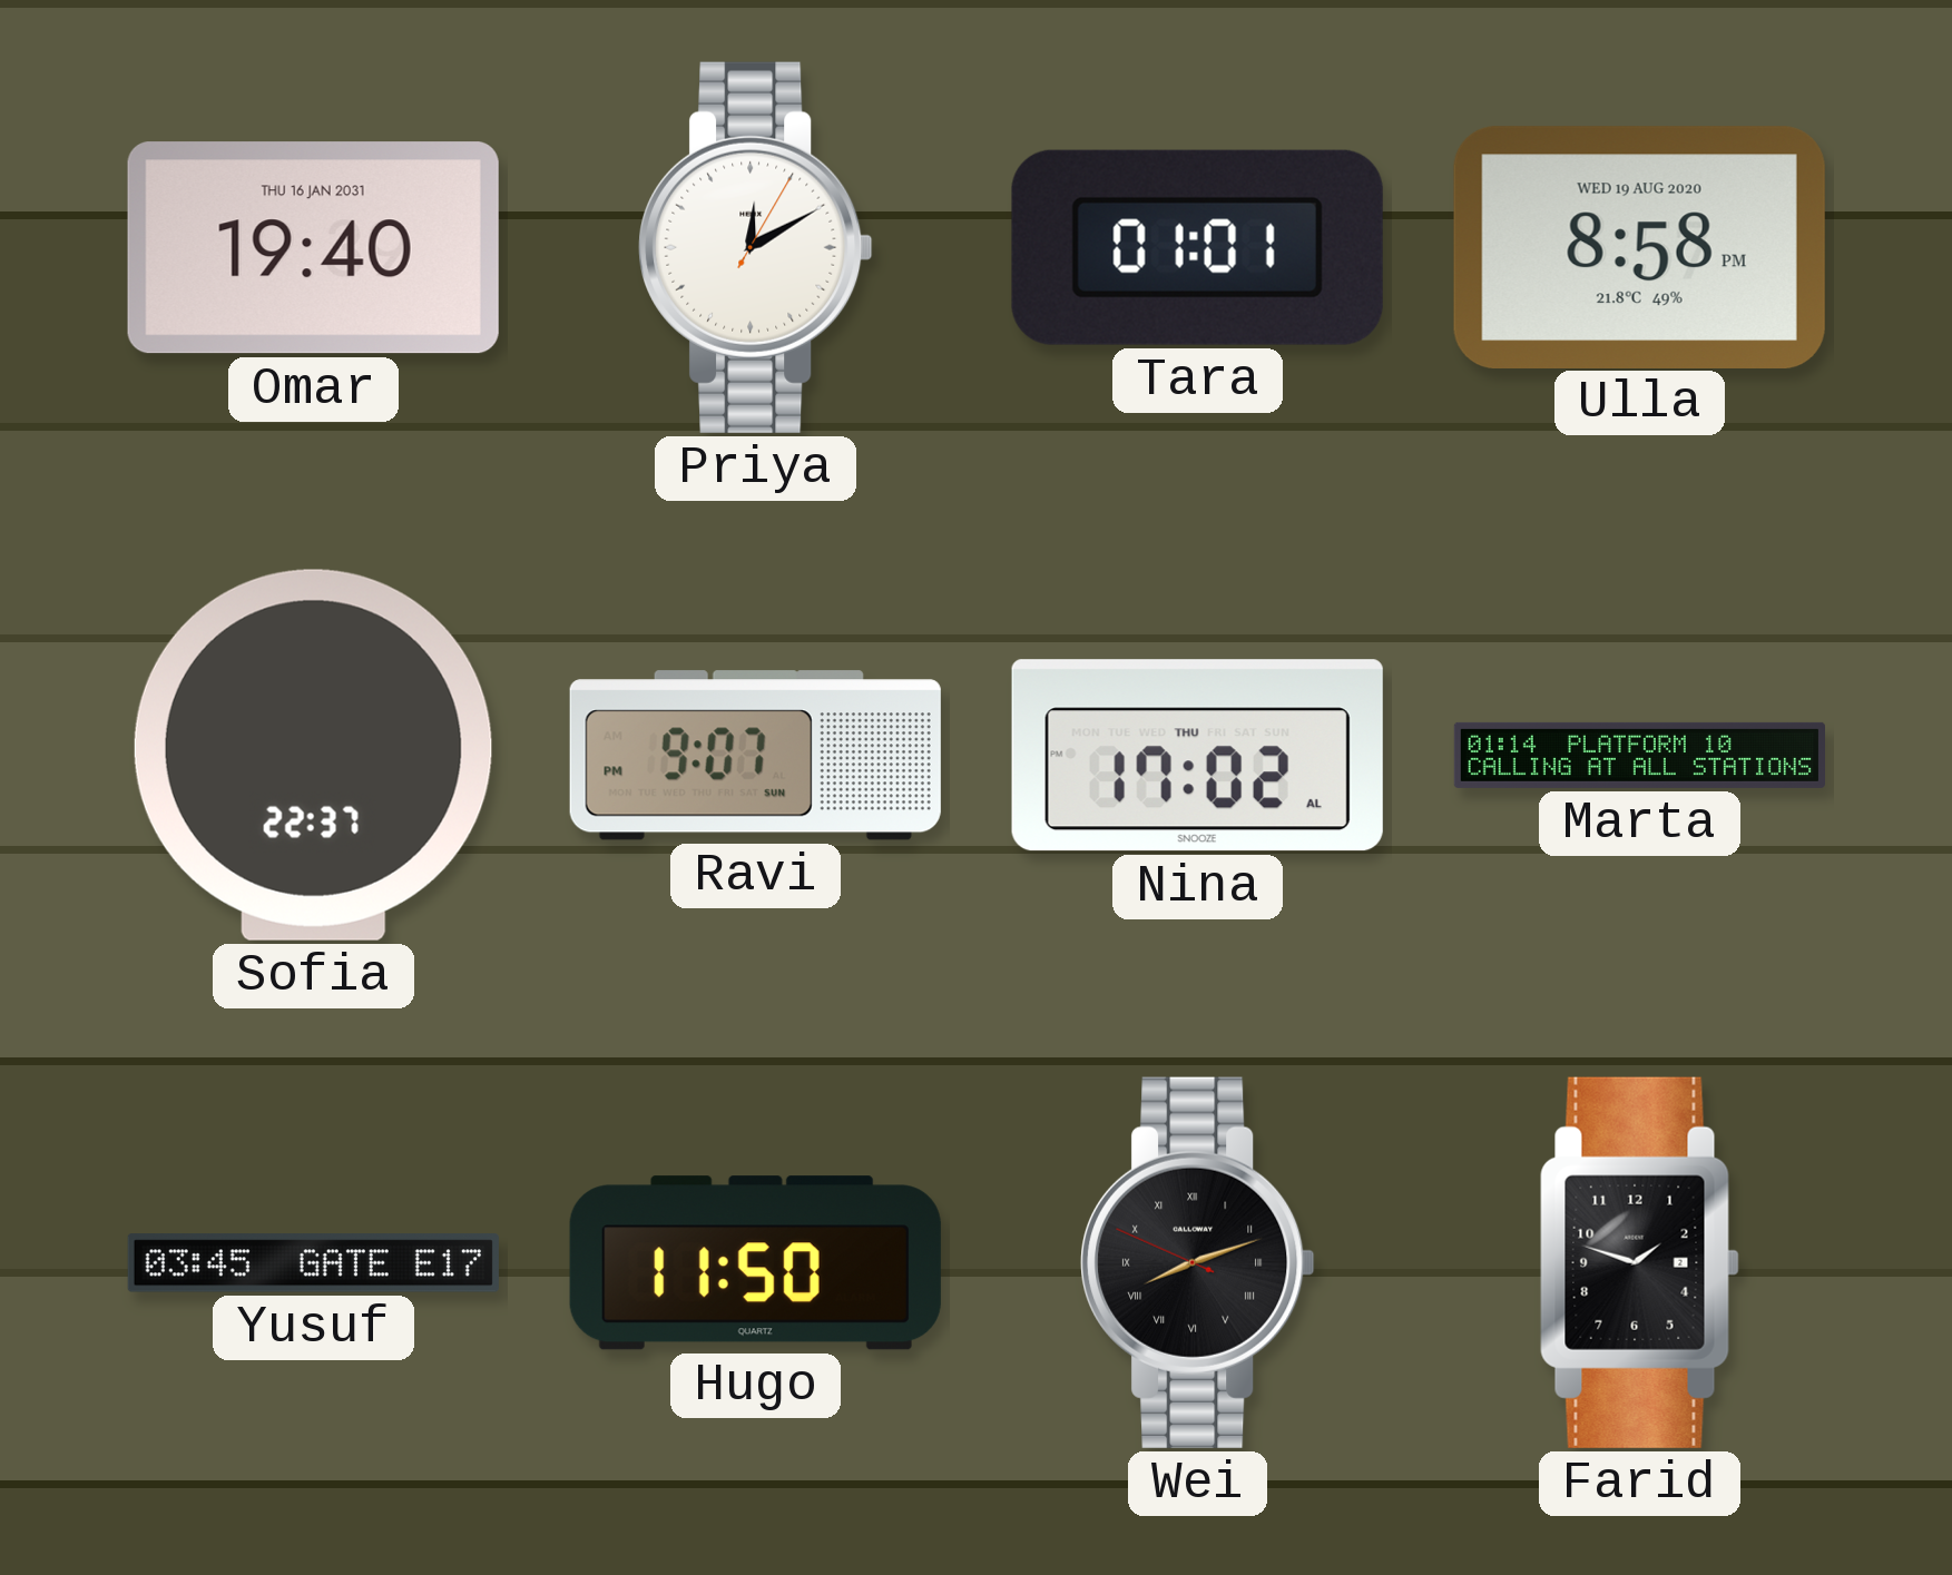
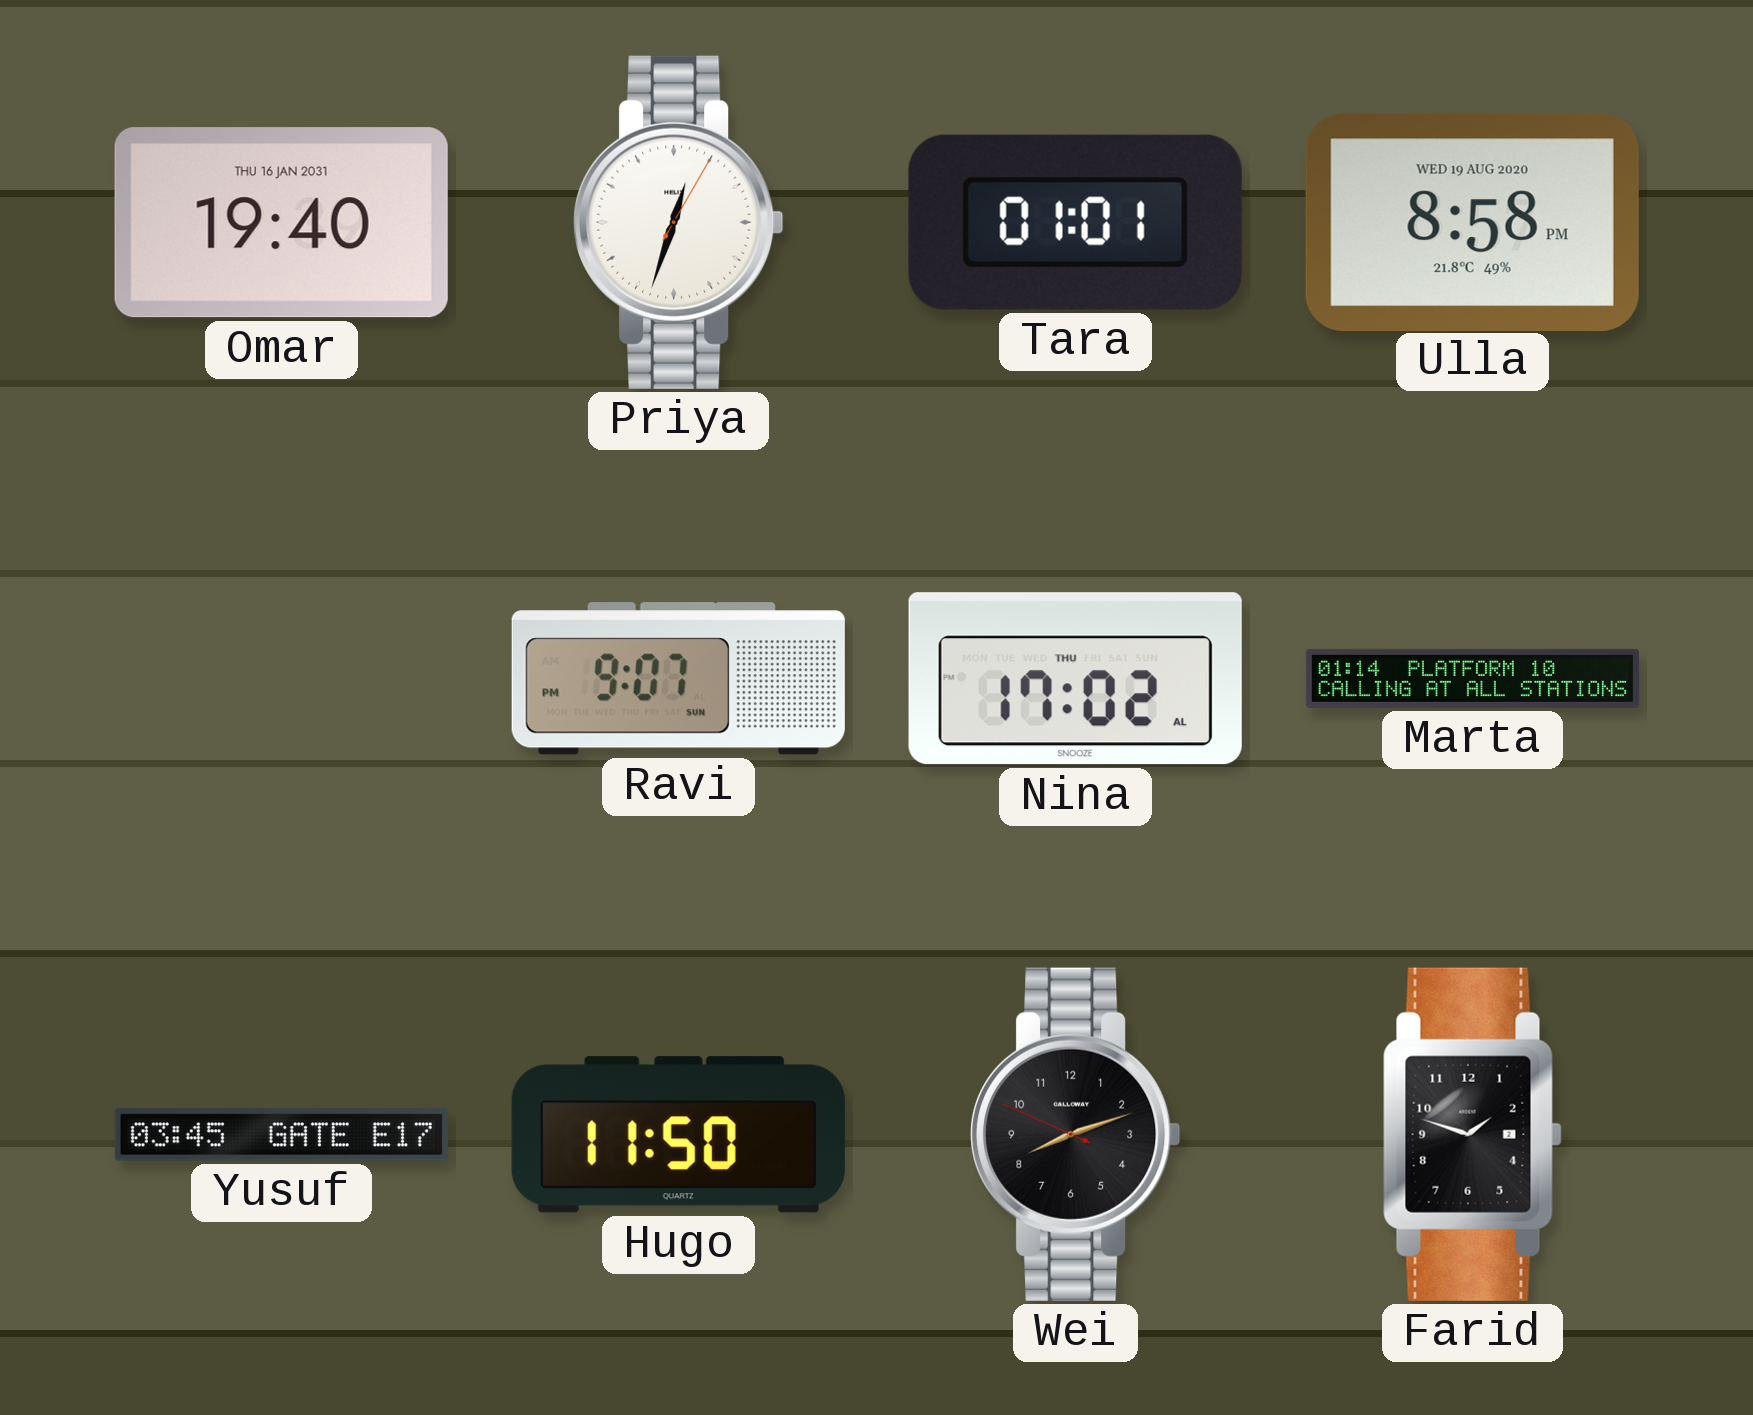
Priya: 12:10 -> 12:33 (679, 222)
Sofia: 22:37 -> none (313, 755)
Wei numerals: Roman -> Arabic (1076, 1134)
